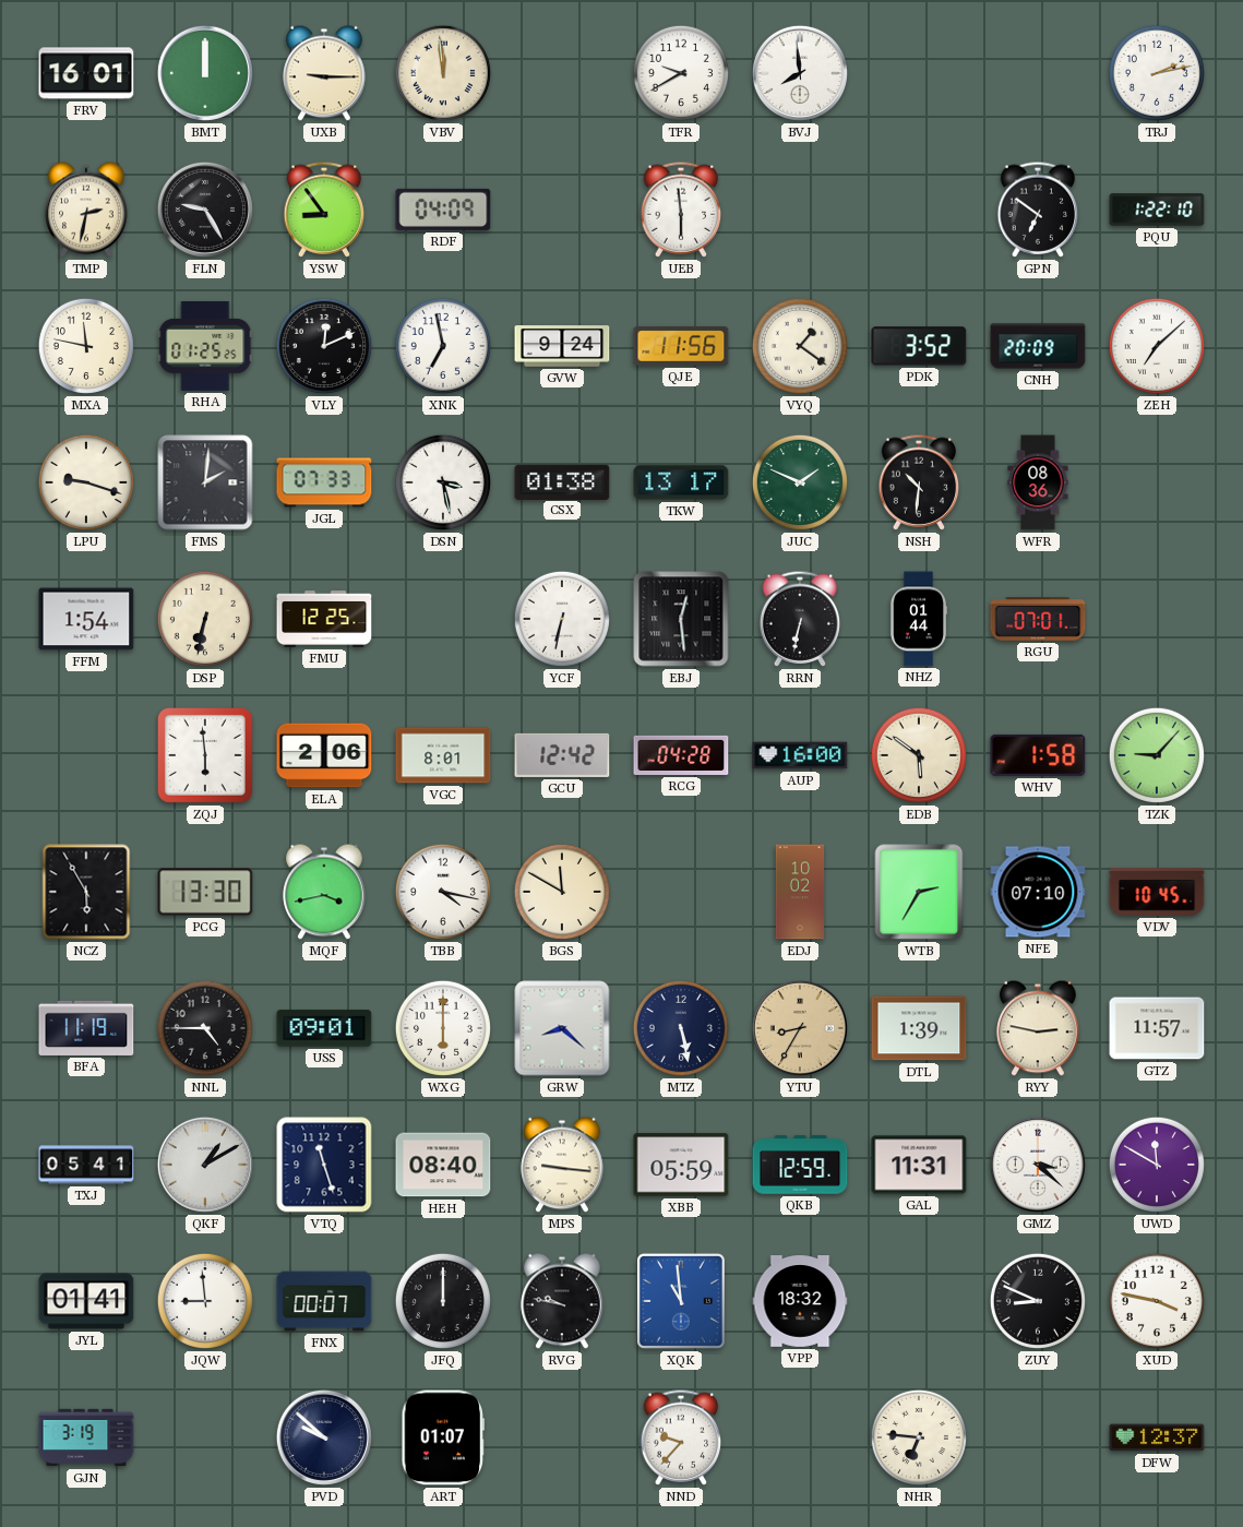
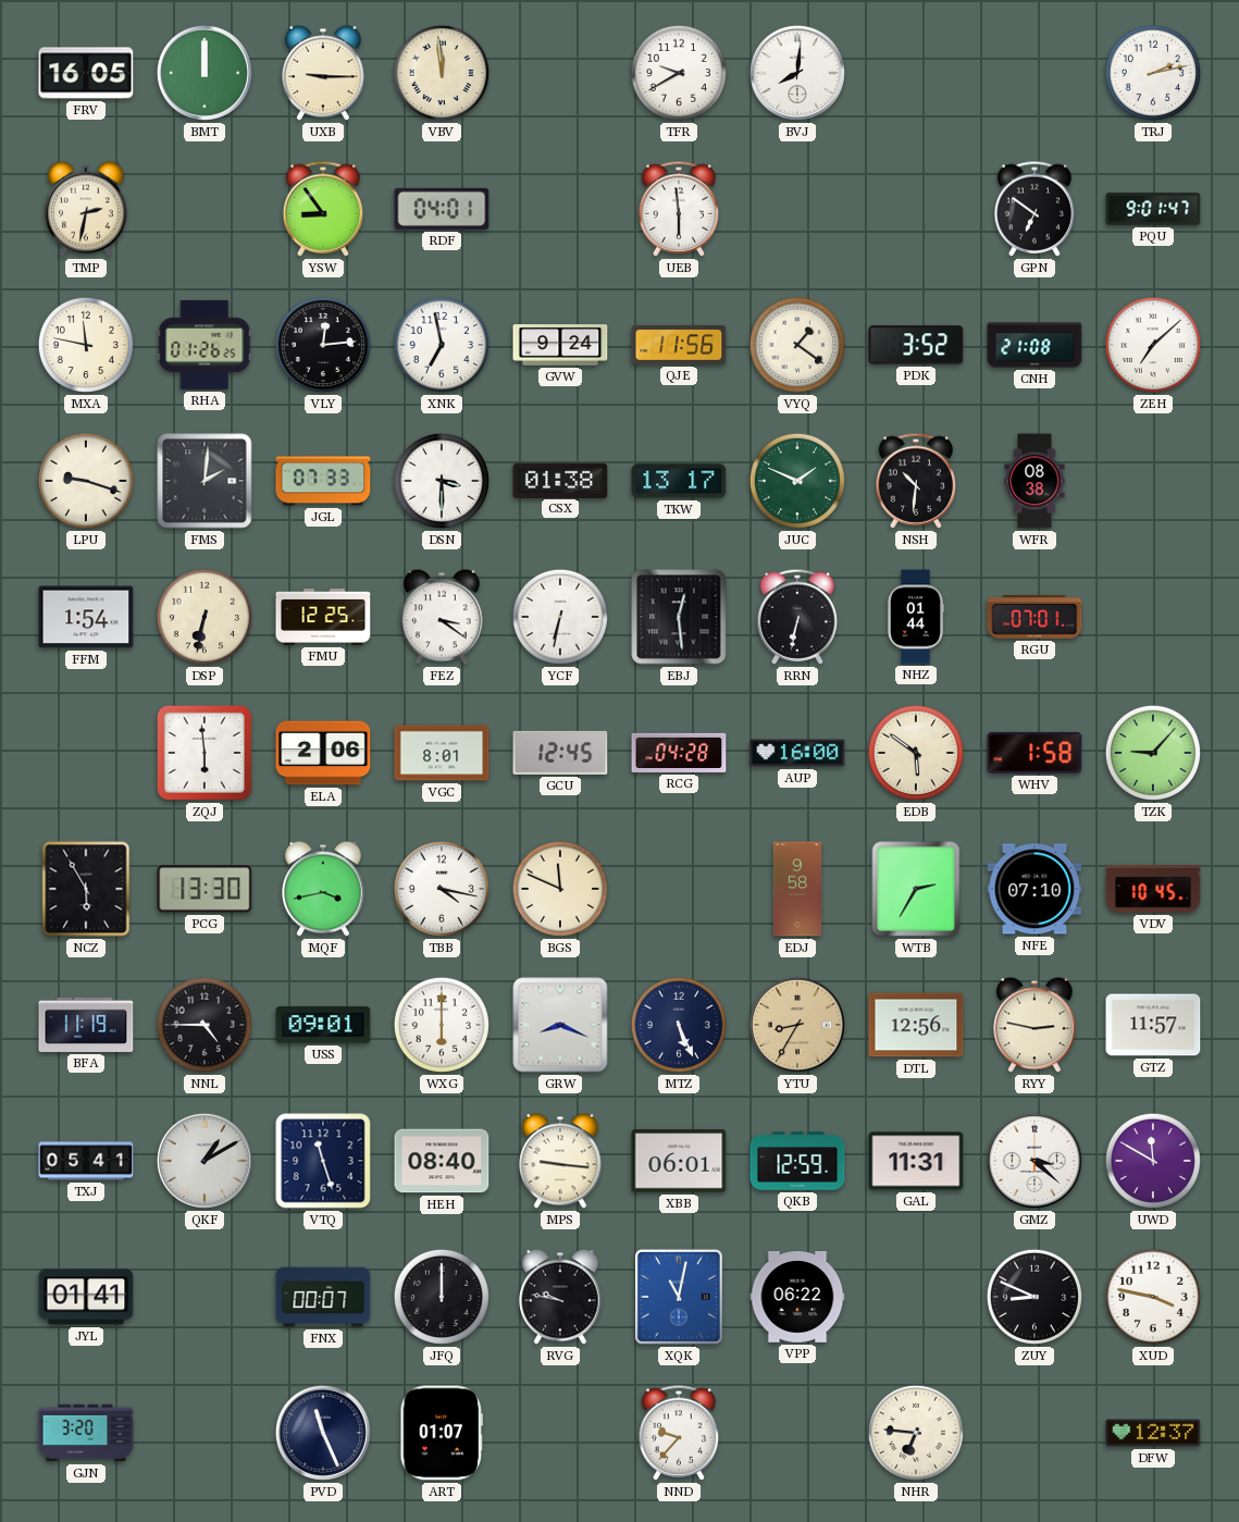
FRV: 16:01 -> 16:05 (86, 73)
BVJ: 7:59 -> 8:01 (797, 73)
FLN: 9:25 -> none (205, 210)
RDF: 04:09 -> 04:01 (442, 209)
PQU: 1:22 -> 9:01 (1153, 209)
RHA: 01:25 -> 01:26 (205, 345)
VLY: 12:11 -> 12:14 (323, 345)
CNH: 20:09 -> 21:08 (1034, 345)
DSN: 3:28 -> 3:30 (442, 481)
WFR: 08:36 -> 08:38 (1034, 481)
FEZ: none -> 3:21 (442, 617)
GCU: 12:42 -> 12:45 (560, 753)
BGS: 11:50 -> 11:49 (560, 889)
EDJ: 10:02 -> 9:58 (797, 889)
GRW: 8:22 -> 8:19 (560, 1025)
MTZ: 5:28 -> 5:26 (679, 1025)
DTL: 1:39 -> 12:56 (916, 1025)
XBB: 05:59 -> 06:01 (679, 1161)
JQW: 8:59 -> none (205, 1301)
XQK: 10:59 -> 11:02 (679, 1297)
VPP: 18:32 -> 06:22 (797, 1298)
GJN: 3:19 -> 3:20 (86, 1433)
PVD: 9:52 -> 11:26 (323, 1433)
